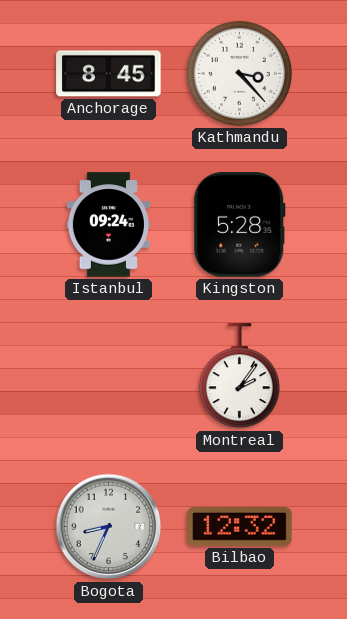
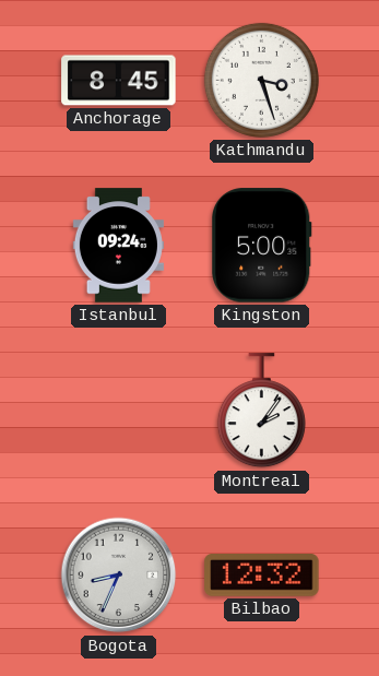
Kathmandu: 3:23 -> 3:27 (261, 80)
Kingston: 5:28 -> 5:00 (262, 246)
